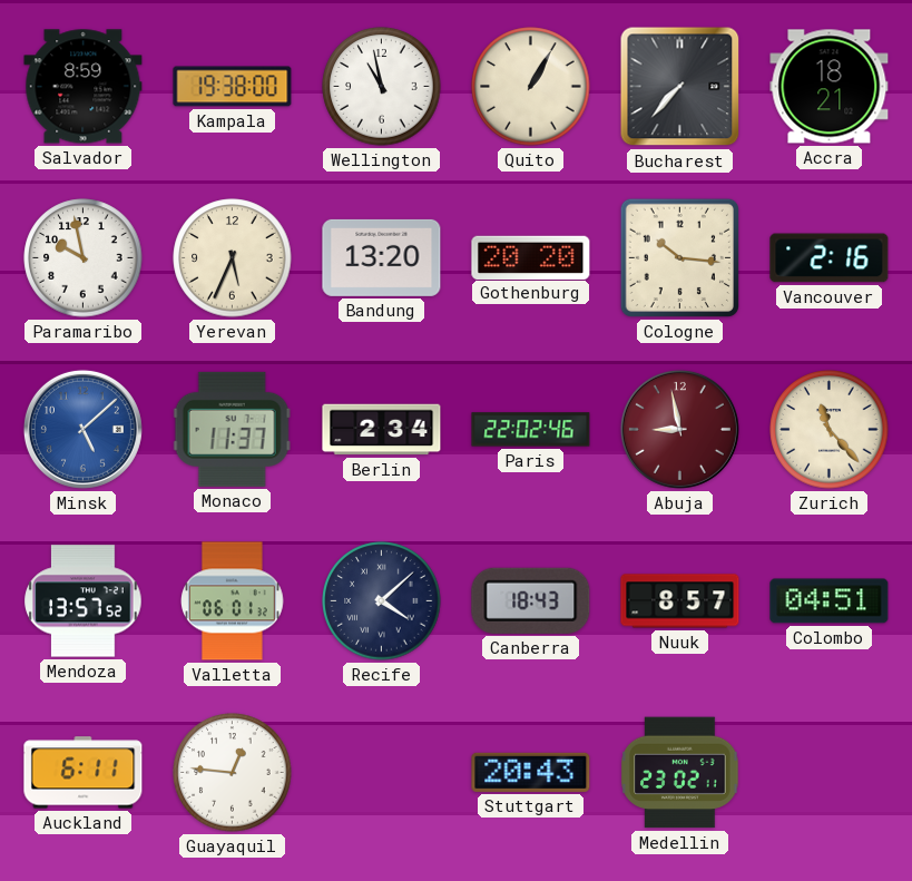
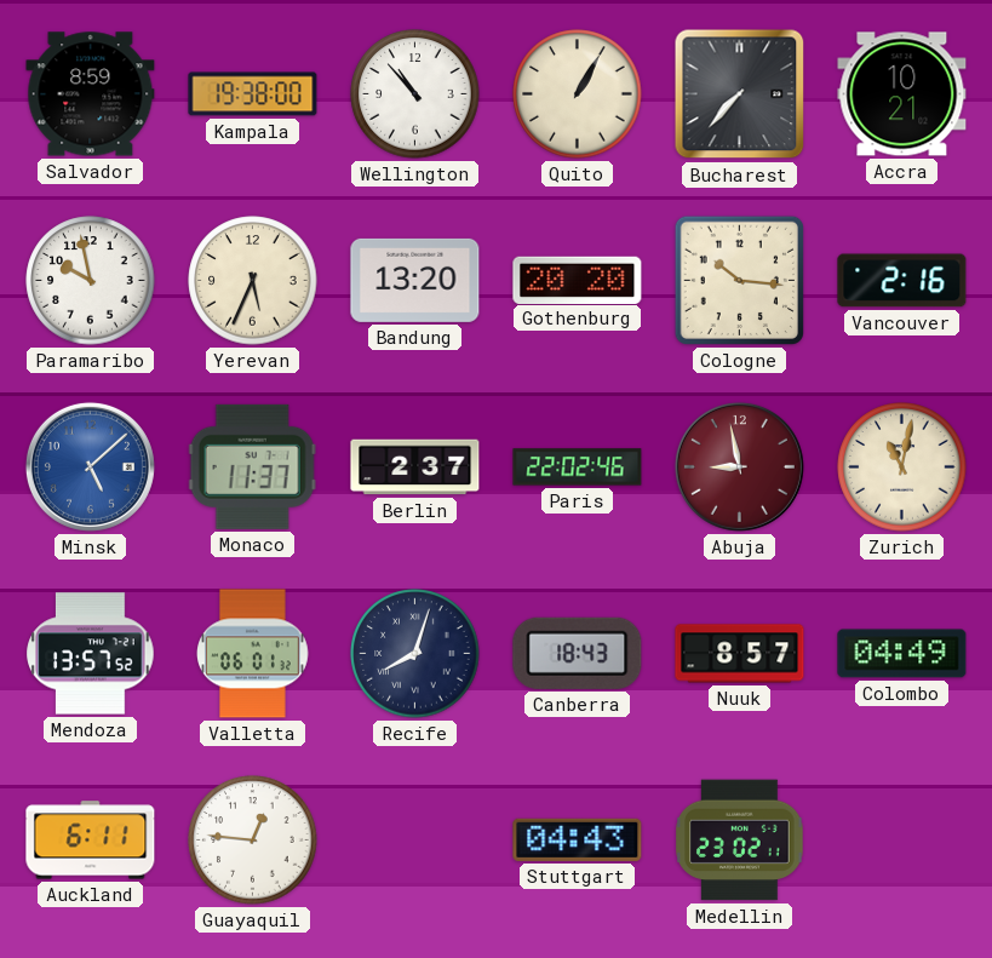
Wellington: 10:58 -> 10:53 (415, 94)
Accra: 18:21 -> 10:21 (902, 94)
Berlin: 2:34 -> 2:37 (415, 467)
Zurich: 11:23 -> 11:02 (902, 467)
Recife: 4:08 -> 8:03 (415, 654)
Colombo: 04:51 -> 04:49 (902, 654)
Stuttgart: 20:43 -> 04:43 (578, 839)
